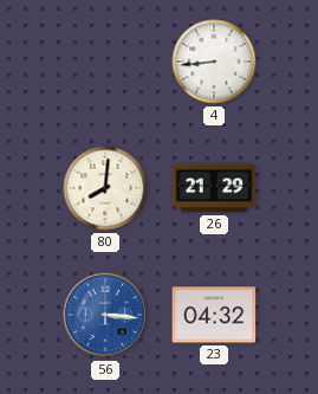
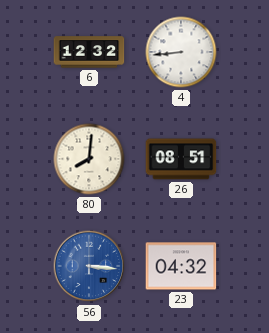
6: none -> 12:32 (89, 52)
26: 21:29 -> 08:51 (181, 159)
